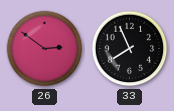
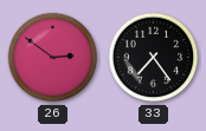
33: 7:56 -> 7:24 (154, 58)
